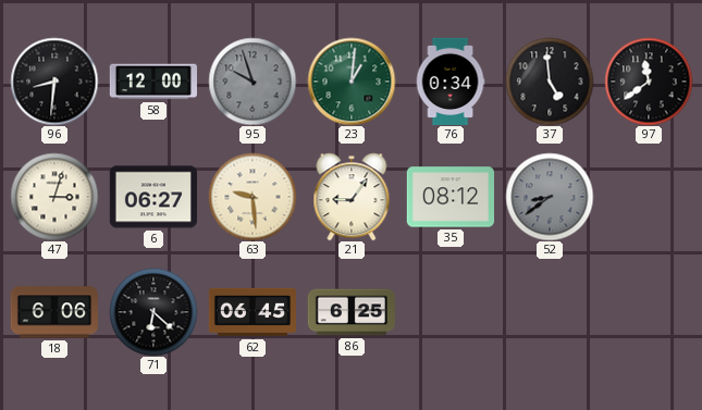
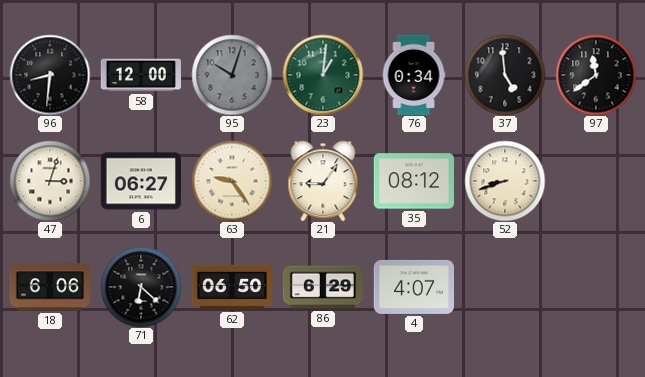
95: 9:57 -> 10:03 (232, 75)
63: 9:29 -> 9:24 (232, 181)
52: 8:39 -> 8:42 (505, 181)
52 dial: grey -> cream (505, 181)
62: 06:45 -> 06:50 (231, 287)
86: 6:25 -> 6:29 (322, 287)
4: none -> 4:07 (413, 287)
